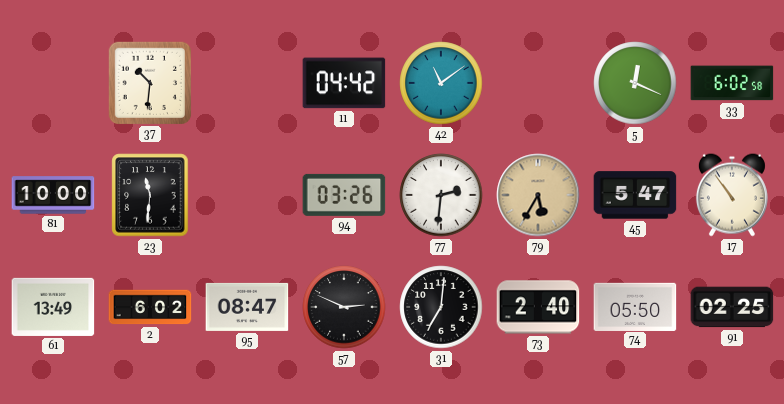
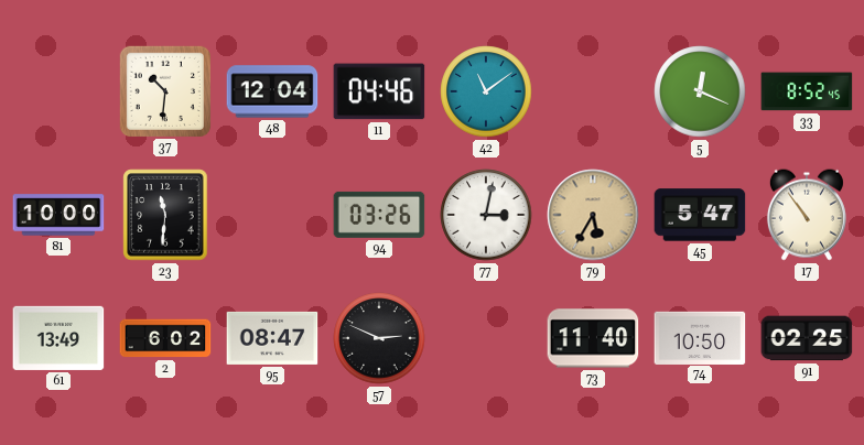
48: none -> 12:04 (272, 91)
11: 04:42 -> 04:46 (379, 91)
33: 6:02 -> 8:52 (807, 91)
77: 2:31 -> 3:02 (486, 215)
31: 7:01 -> none (441, 307)
73: 2:40 -> 11:40 (593, 338)
74: 05:50 -> 10:50 (700, 337)
